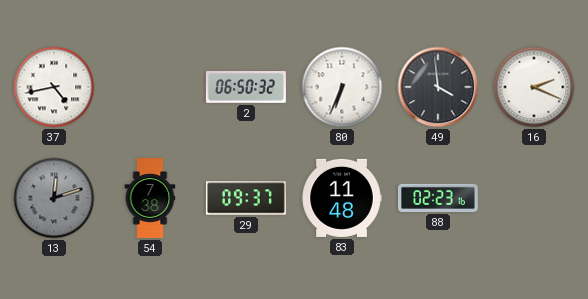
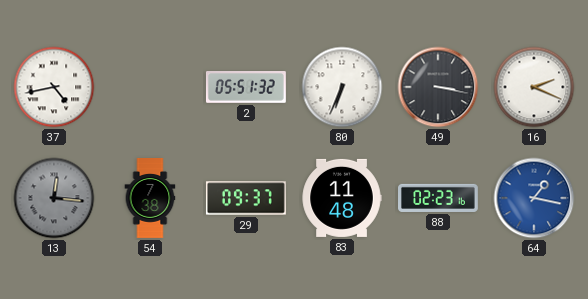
2: 06:50 -> 05:51 (246, 88)
49: 3:59 -> 3:17 (438, 87)
13: 12:12 -> 12:16 (54, 198)
64: none -> 1:17 (534, 198)
